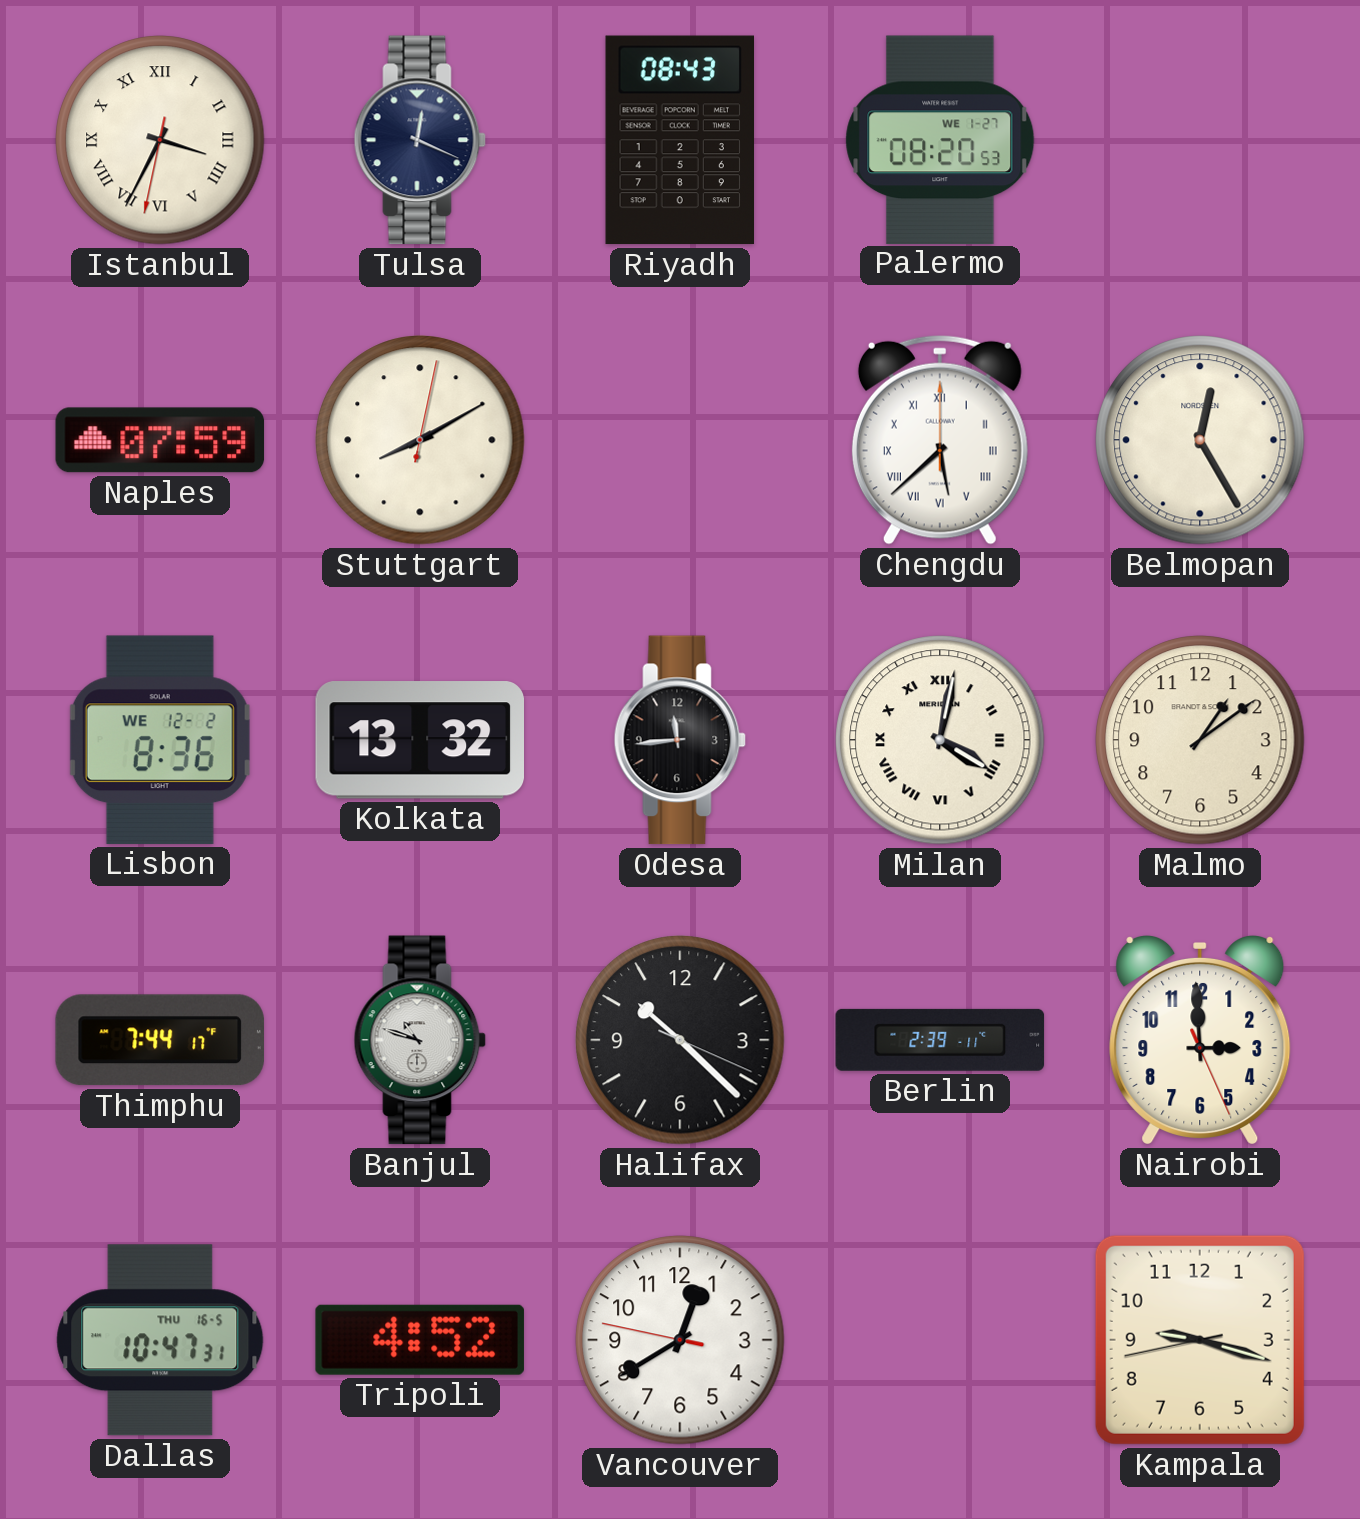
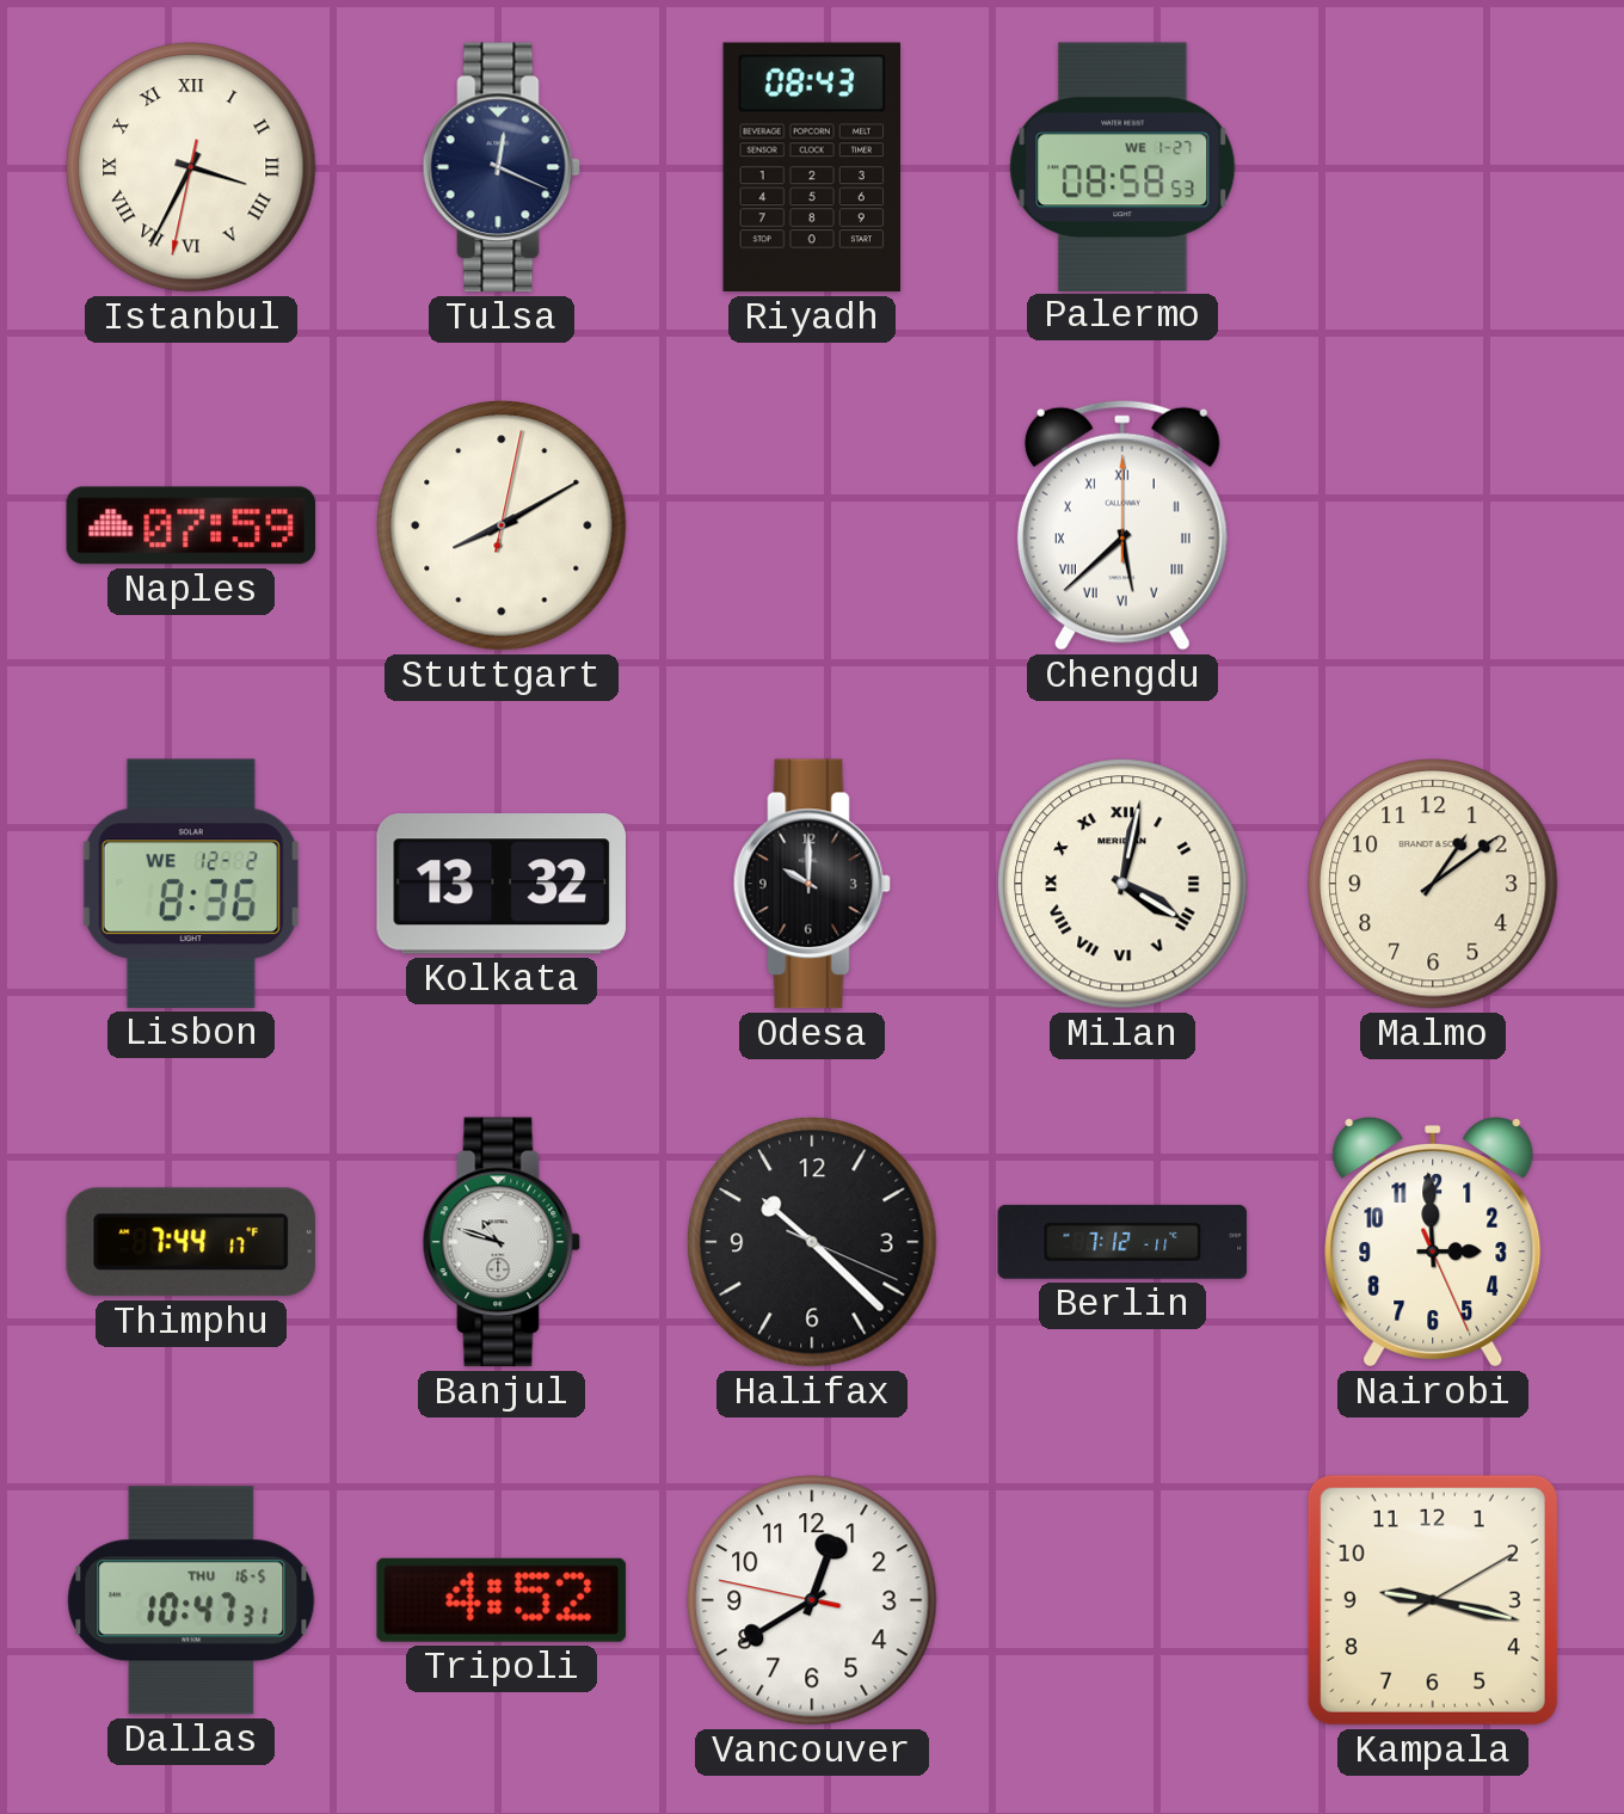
Palermo: 08:20 -> 08:58 (1122, 166)
Belmopan: 12:25 -> none (1200, 440)
Odesa: 11:44 -> 10:00 (812, 884)
Berlin: 2:39 -> 7:12 (1122, 1242)
Kampala: 9:17:43 -> 9:17:10 (1433, 1600)
